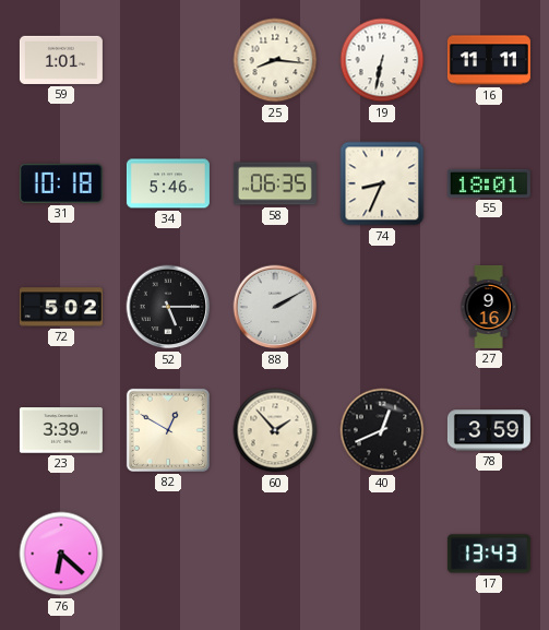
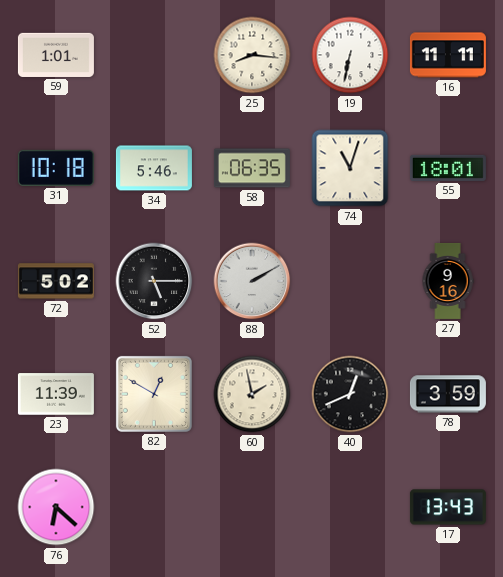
74: 8:34 -> 11:03 (350, 168)
23: 3:39 -> 11:39 (56, 394)
60: 1:53 -> 1:58 (252, 394)
